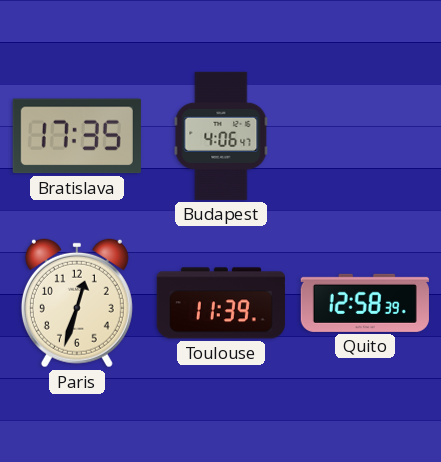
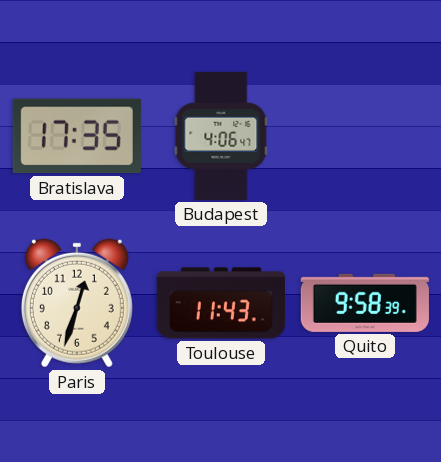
Toulouse: 11:39 -> 11:43 (221, 303)
Quito: 12:58 -> 9:58 (365, 303)
